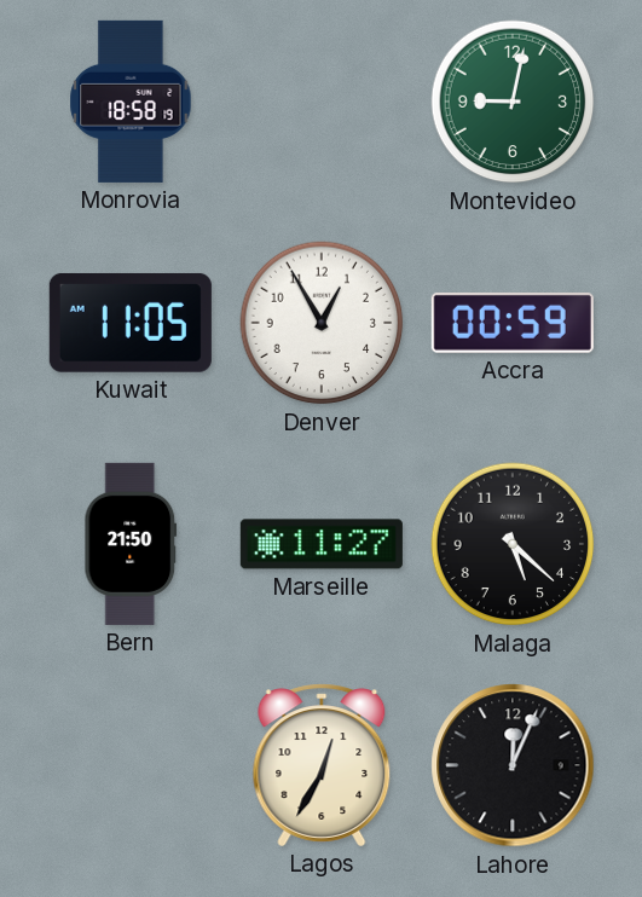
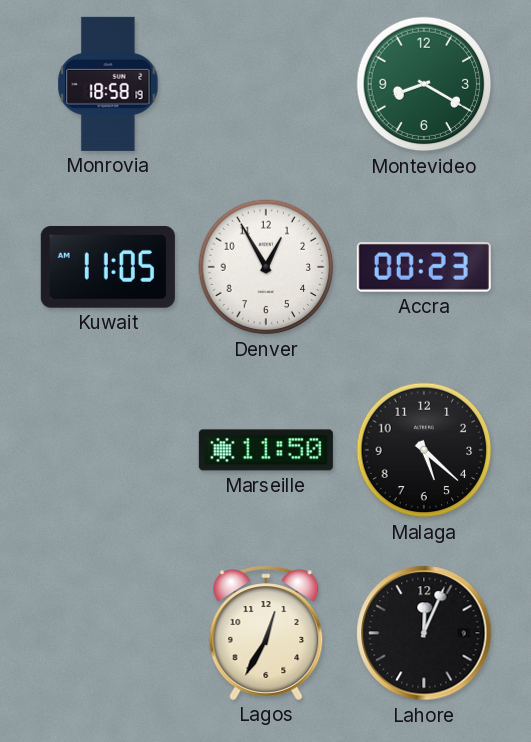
Montevideo: 9:02 -> 8:20 (424, 84)
Accra: 00:59 -> 00:23 (424, 268)
Bern: 21:50 -> none (131, 544)
Marseille: 11:27 -> 11:50 (266, 450)
